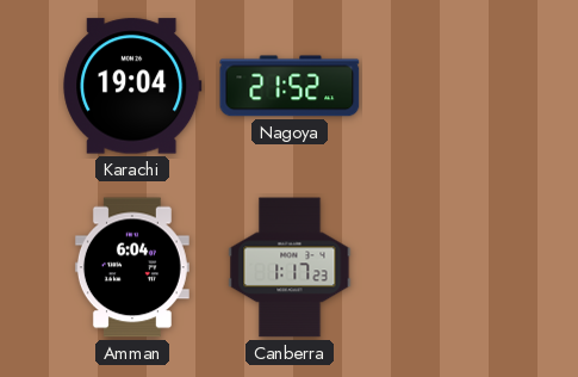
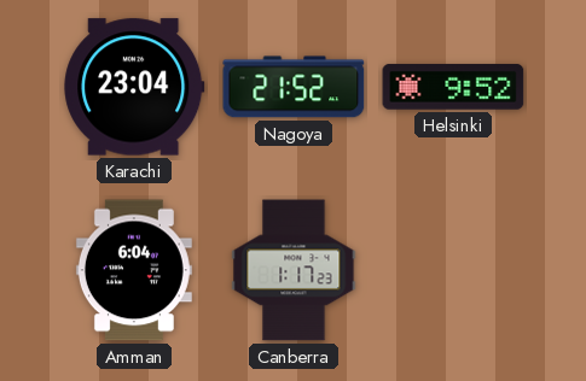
Karachi: 19:04 -> 23:04 (134, 87)
Helsinki: none -> 9:52 (453, 87)
